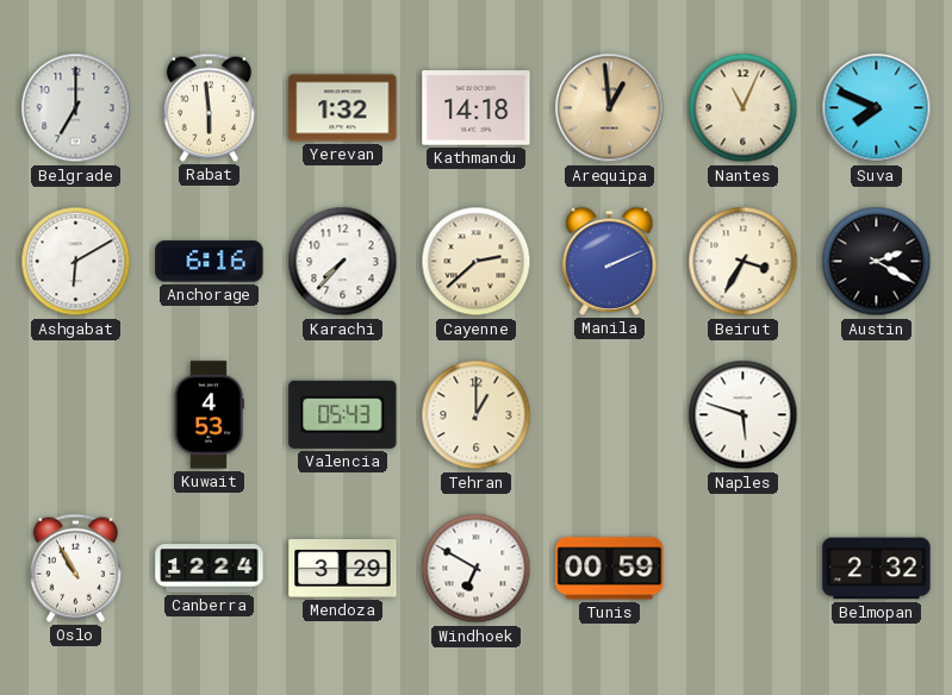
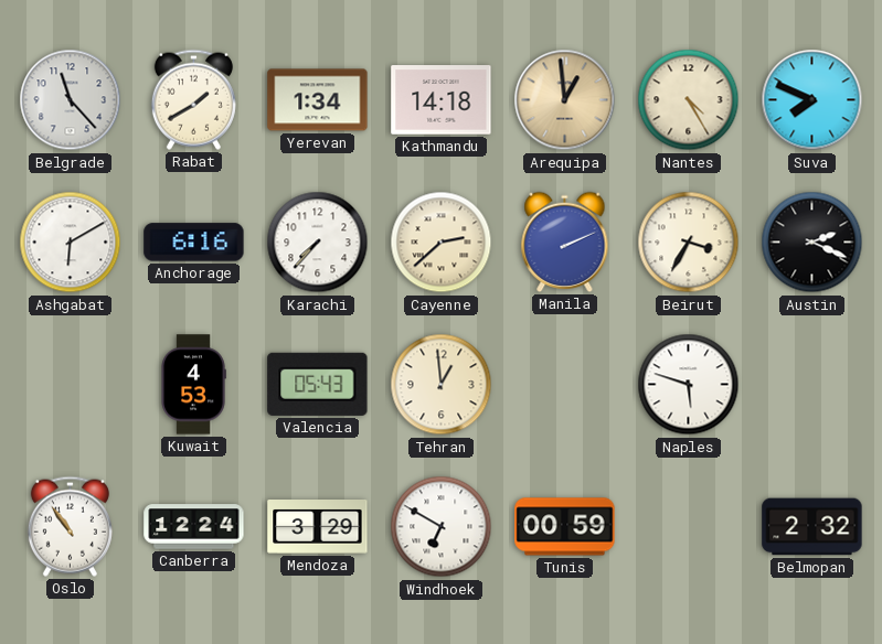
Belgrade: 7:00 -> 11:23 (71, 100)
Rabat: 5:59 -> 1:40 (193, 99)
Yerevan: 1:32 -> 1:34 (318, 100)
Nantes: 11:04 -> 4:25 (689, 100)
Austin: 2:20 -> 2:19 (812, 243)
Tehran: 1:00 -> 12:59 (442, 385)
Oslo: 10:55 -> 10:54 (70, 526)
